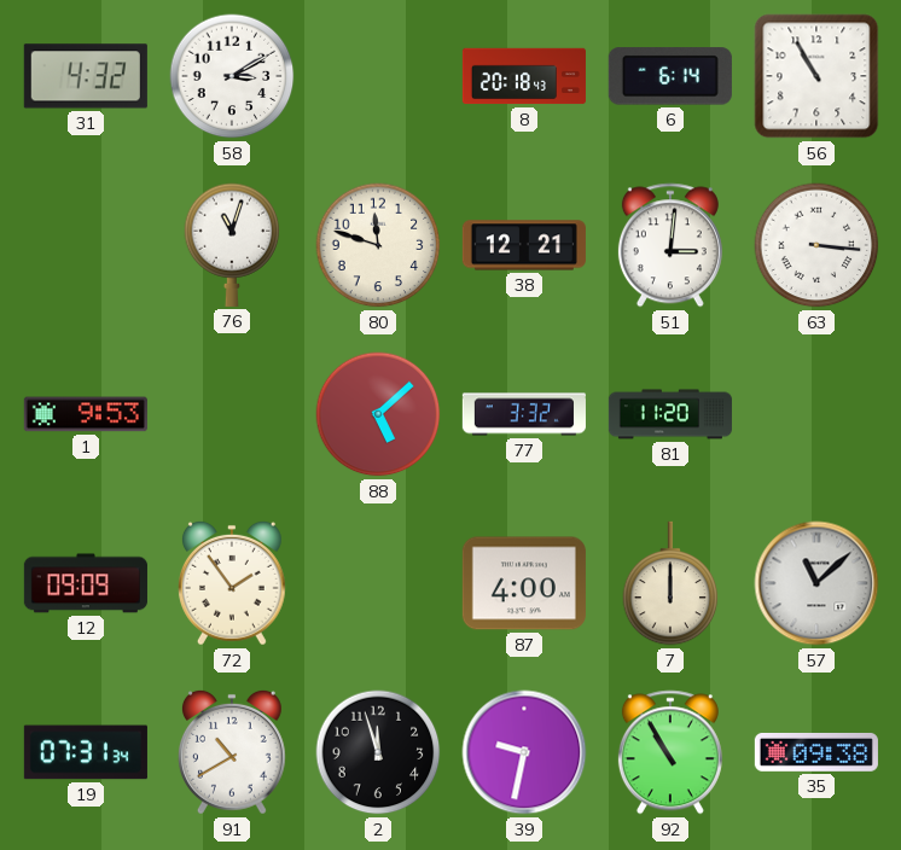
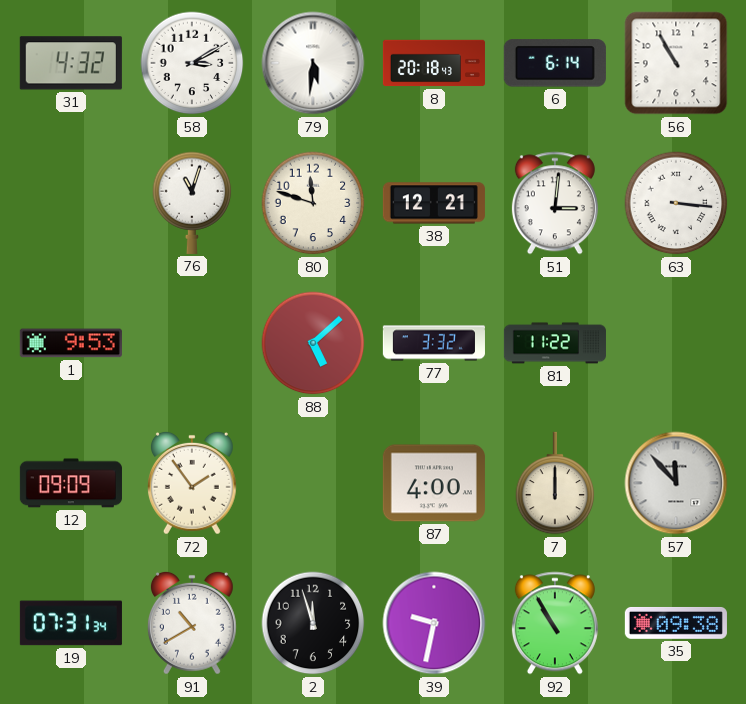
79: none -> 5:31 (313, 63)
81: 11:20 -> 11:22 (555, 343)
57: 11:08 -> 11:53 (676, 483)
